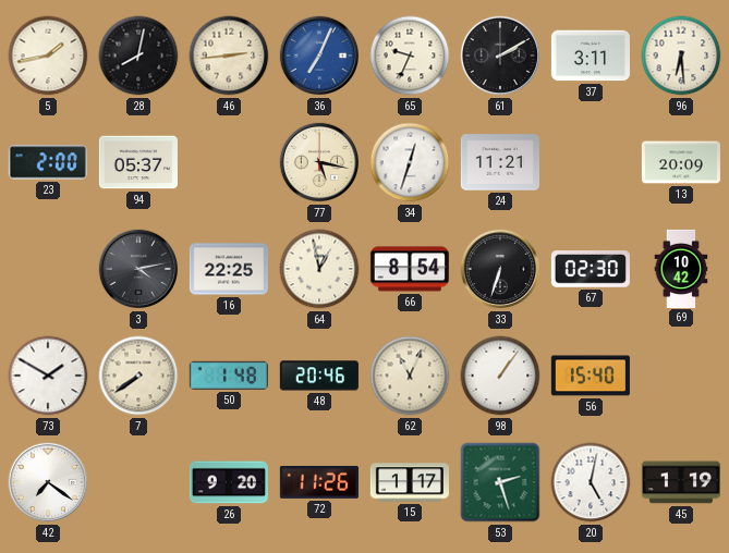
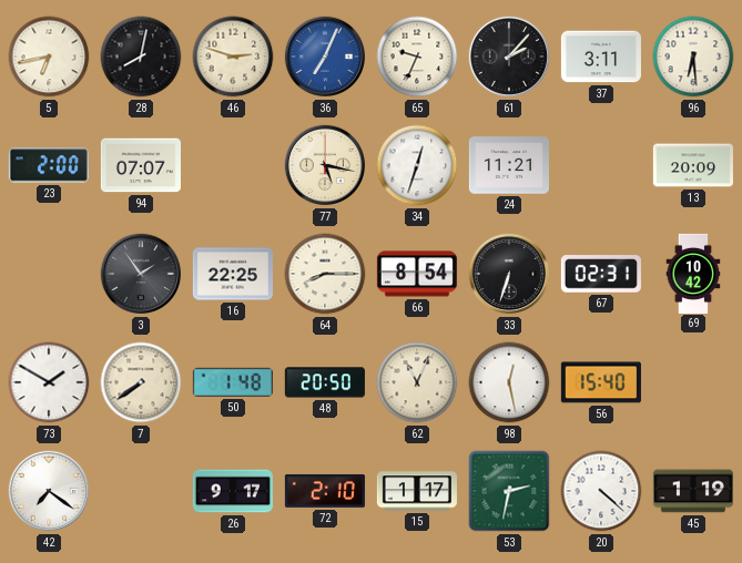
5: 1:43 -> 6:43 (49, 57)
46: 2:44 -> 2:48 (233, 57)
61: 2:10 -> 2:07 (509, 57)
94: 05:37 -> 07:07 (141, 165)
3: 4:13 -> 1:54 (141, 274)
64: 12:58 -> 8:15 (325, 274)
67: 02:30 -> 02:31 (601, 274)
48: 20:46 -> 20:50 (325, 382)
98: 1:06 -> 12:28 (509, 382)
26: 9:20 -> 9:17 (233, 491)
72: 11:26 -> 2:10 (325, 491)
53: 2:27 -> 2:32 (509, 491)
20: 5:02 -> 4:22 (601, 491)
